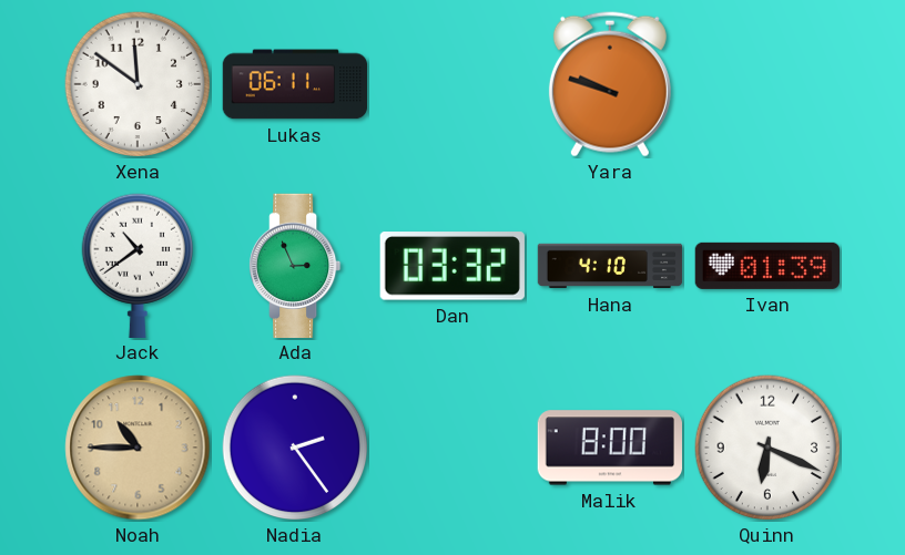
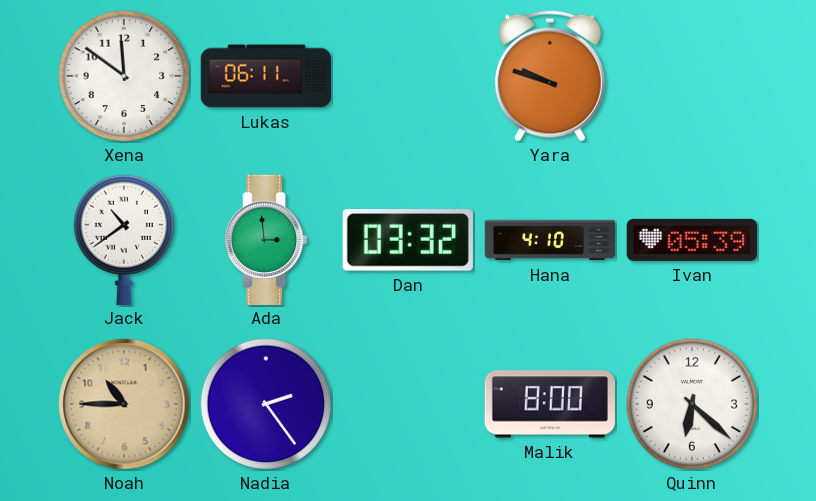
Ada: 2:56 -> 2:59 (267, 239)
Ivan: 01:39 -> 05:39 (691, 240)
Quinn: 6:19 -> 6:22 (692, 404)
